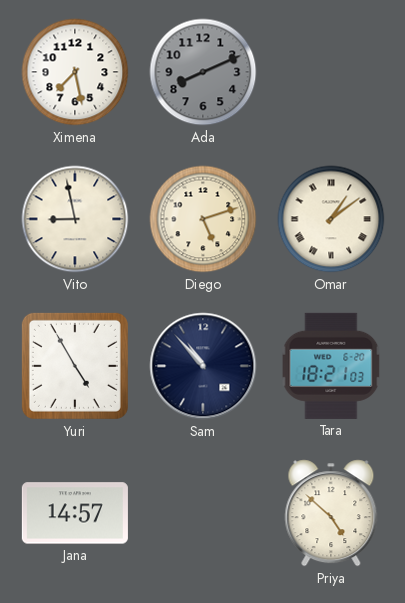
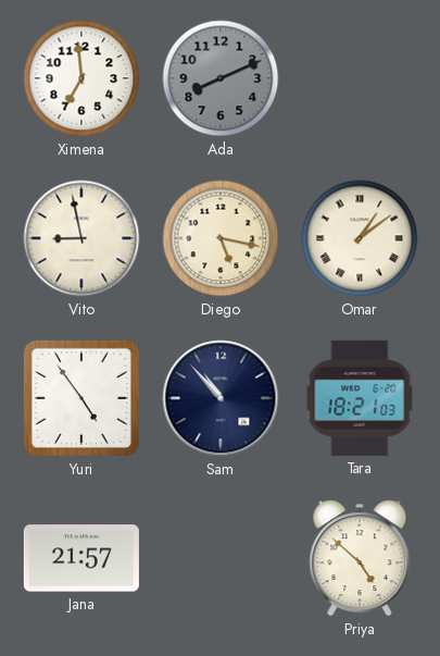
Ximena: 7:28 -> 6:59 (81, 78)
Diego: 5:12 -> 5:17 (221, 238)
Yuri: 4:55 -> 4:54 (81, 398)
Jana: 14:57 -> 21:57 (81, 558)
